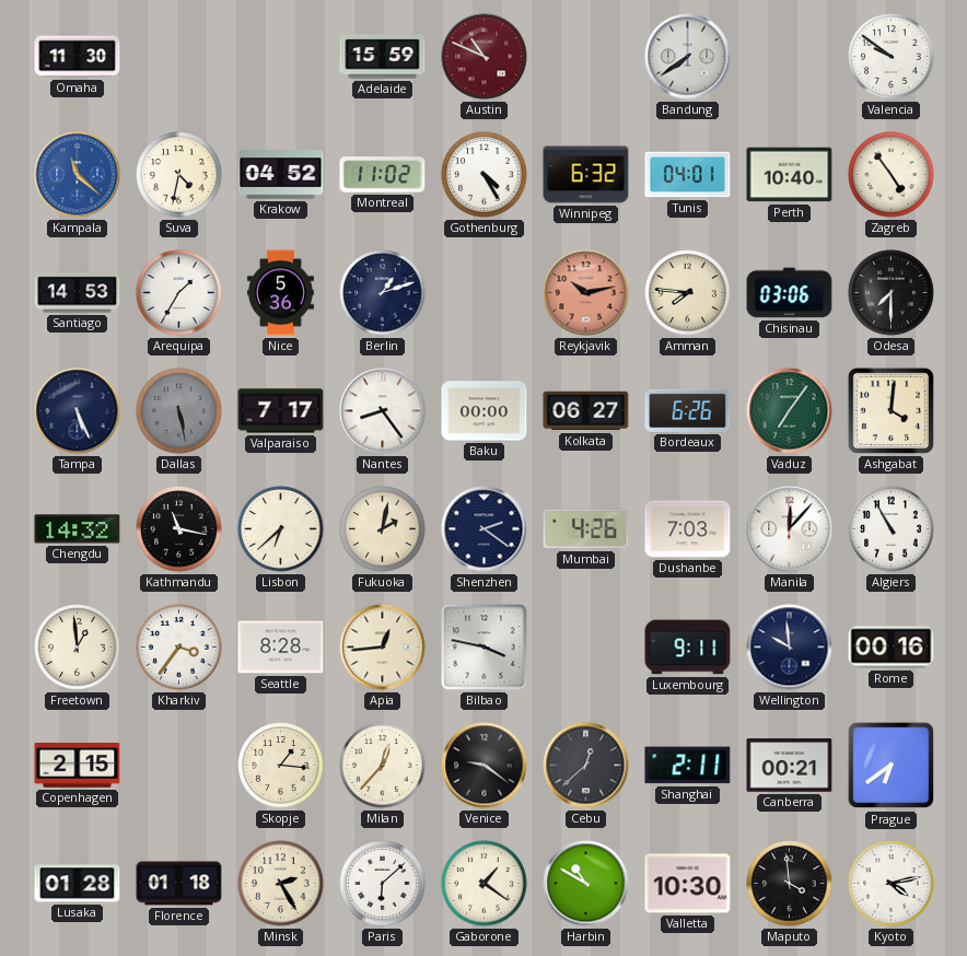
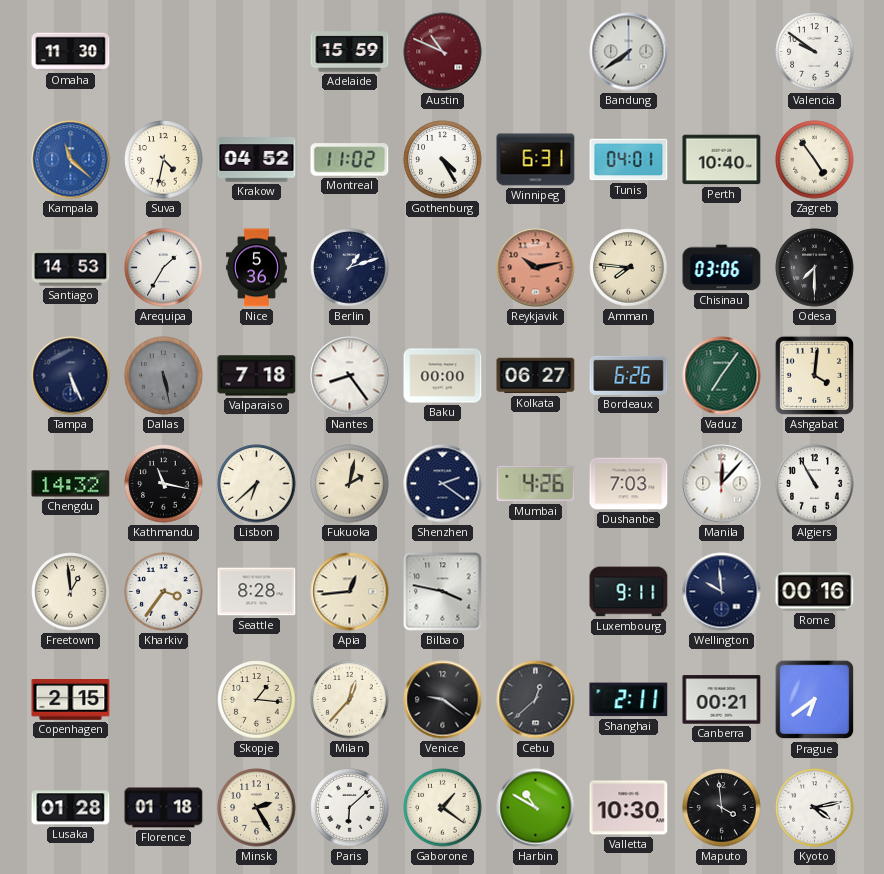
Winnipeg: 6:32 -> 6:31 (536, 160)
Valparaiso: 7:17 -> 7:18 (257, 376)
